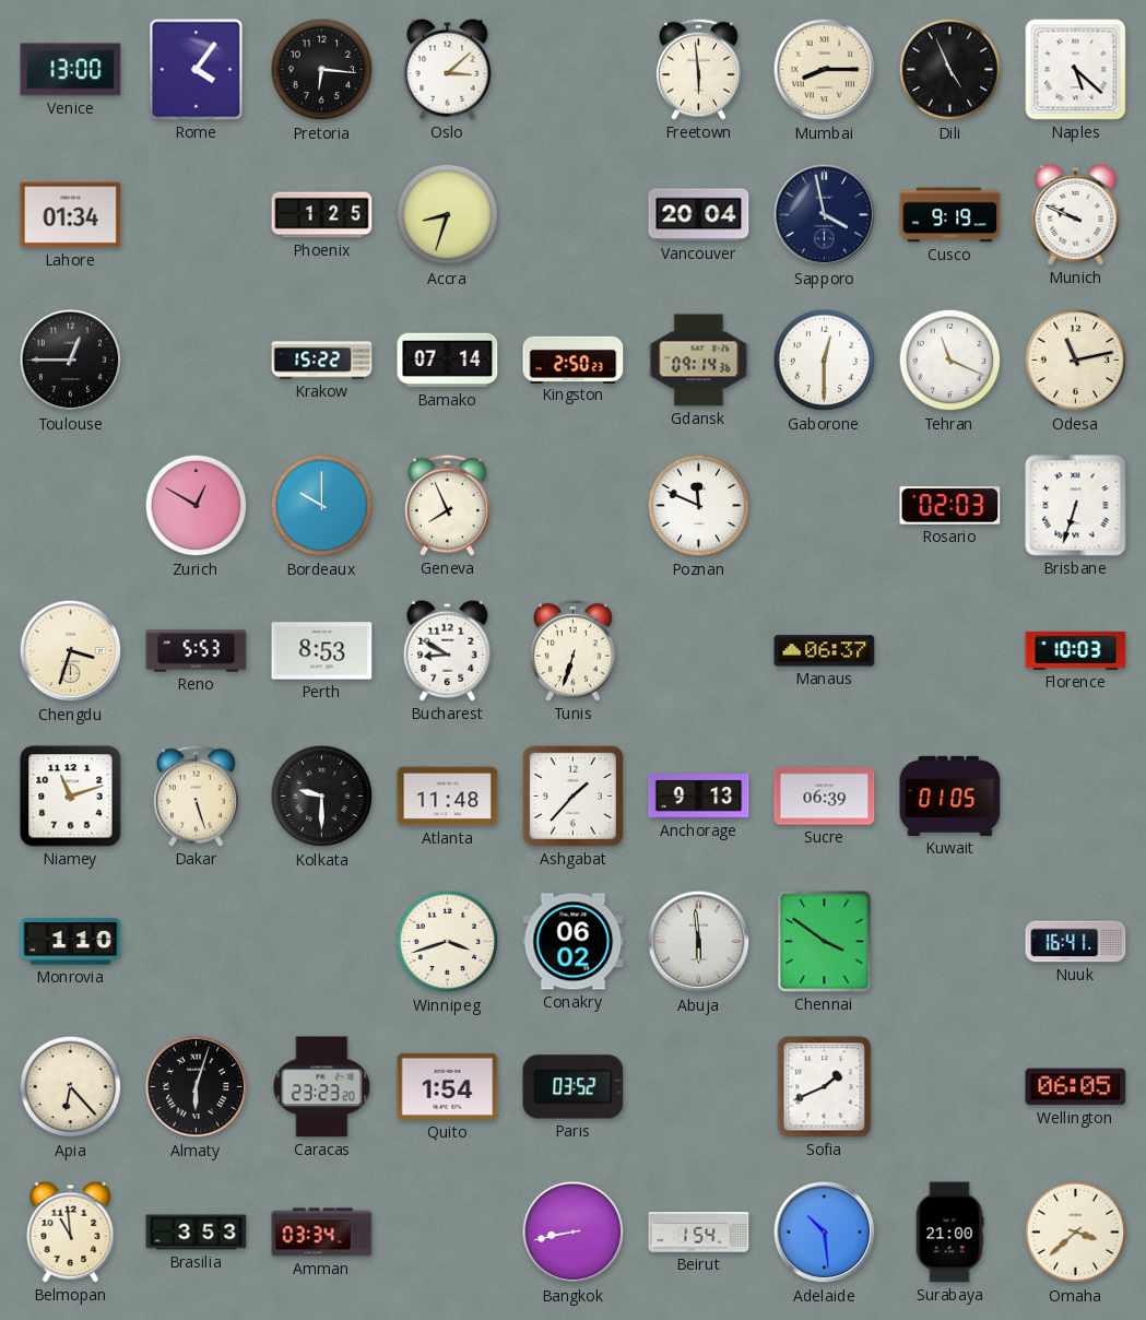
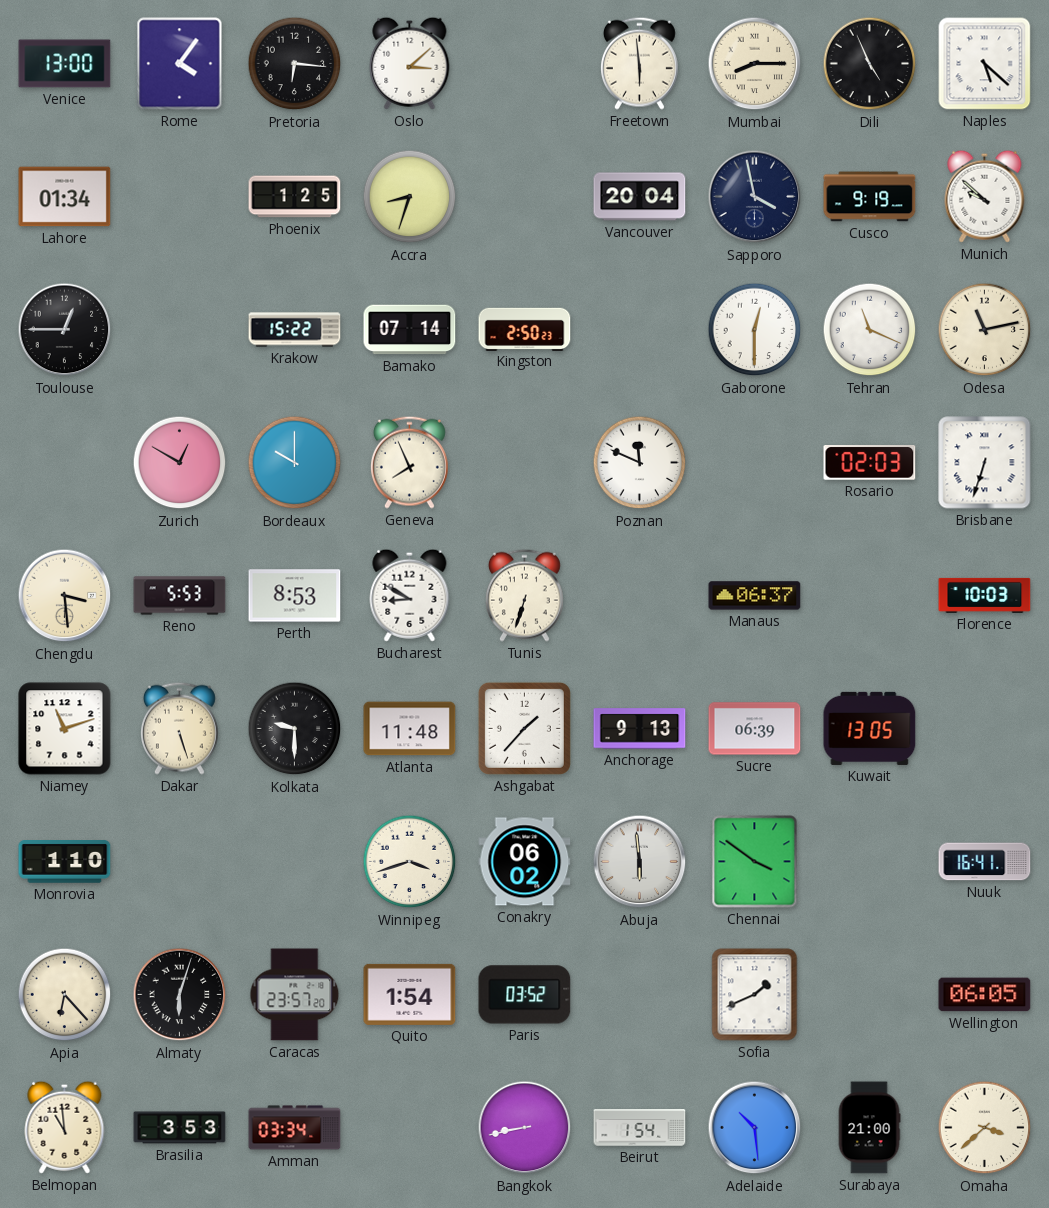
Munich: 9:49 -> 9:52 (985, 196)
Gdansk: 09:14 -> none (699, 361)
Chengdu: 3:33 -> 3:29 (65, 596)
Kuwait: 01:05 -> 13:05 (870, 728)
Caracas: 23:23 -> 23:57 (295, 995)
